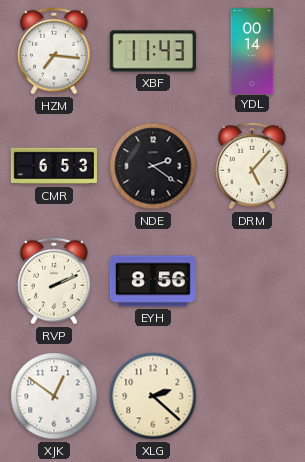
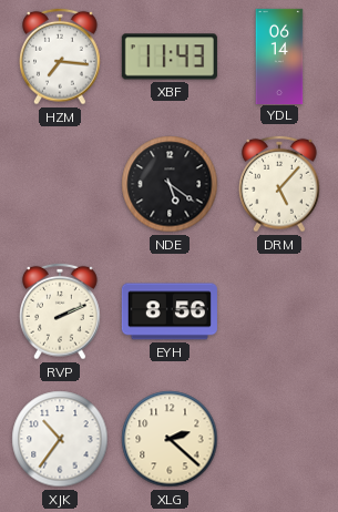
YDL: 00:14 -> 06:14 (279, 55)
CMR: 6:53 -> none (54, 166)
NDE: 2:21 -> 5:21 (170, 184)
XJK: 12:51 -> 10:36 (60, 439)
